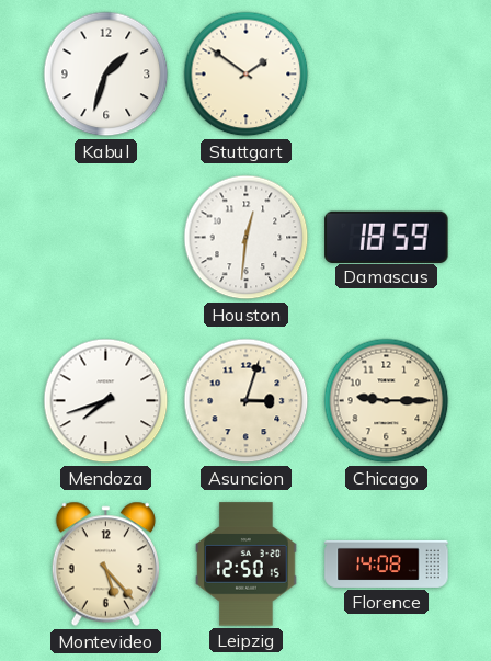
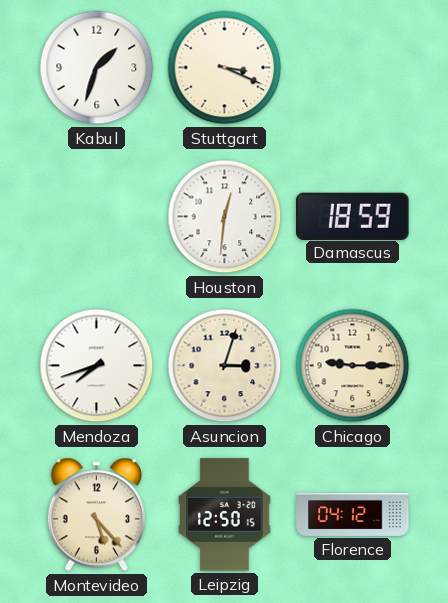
Stuttgart: 1:51 -> 3:19 (225, 68)
Florence: 14:08 -> 04:12 (353, 514)
